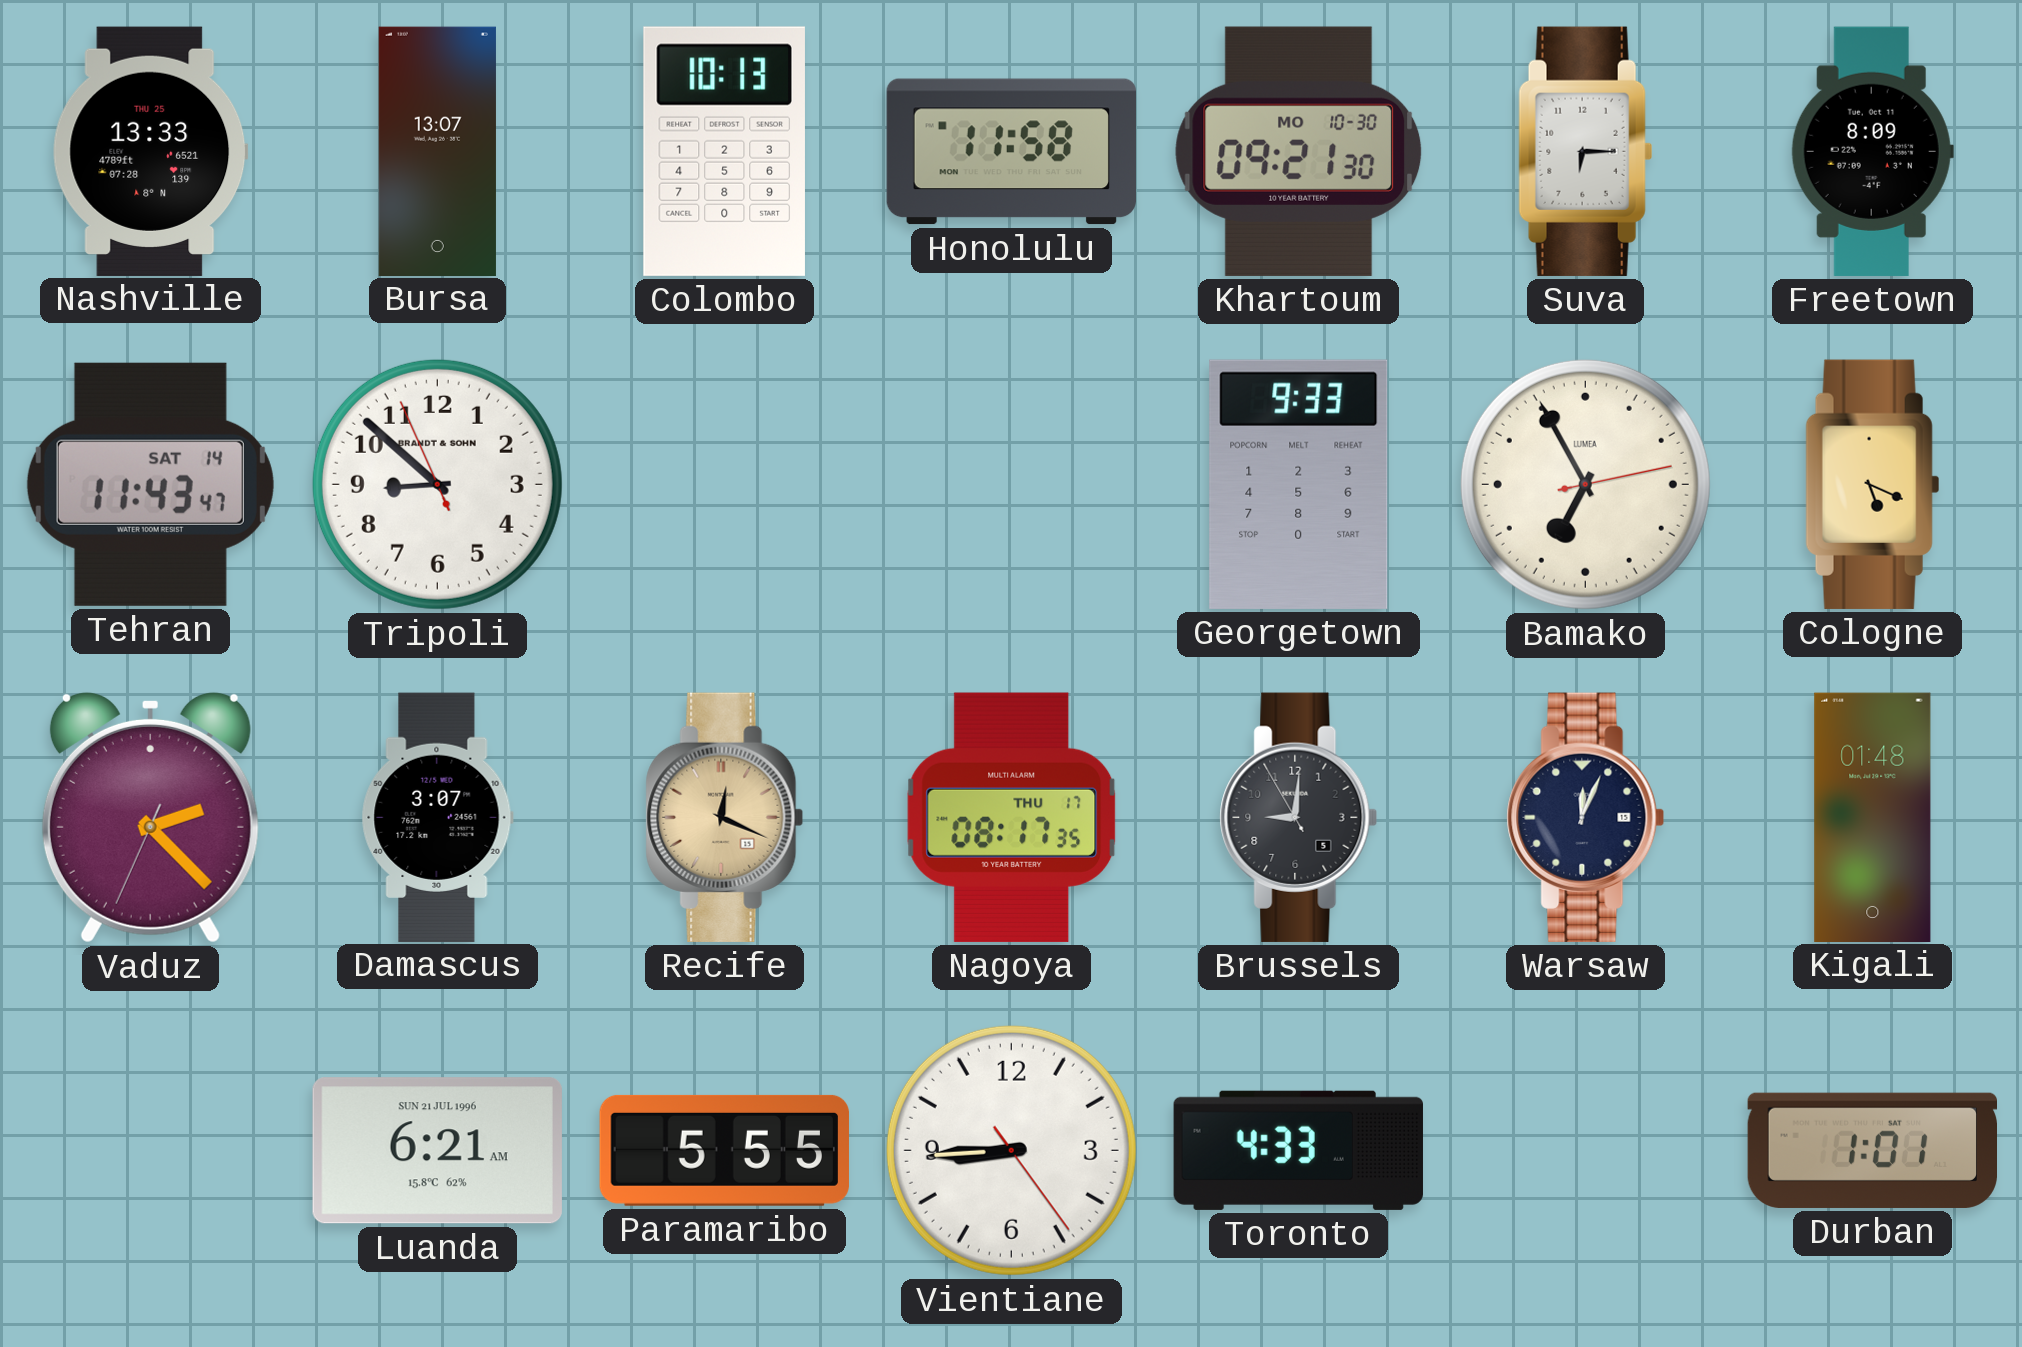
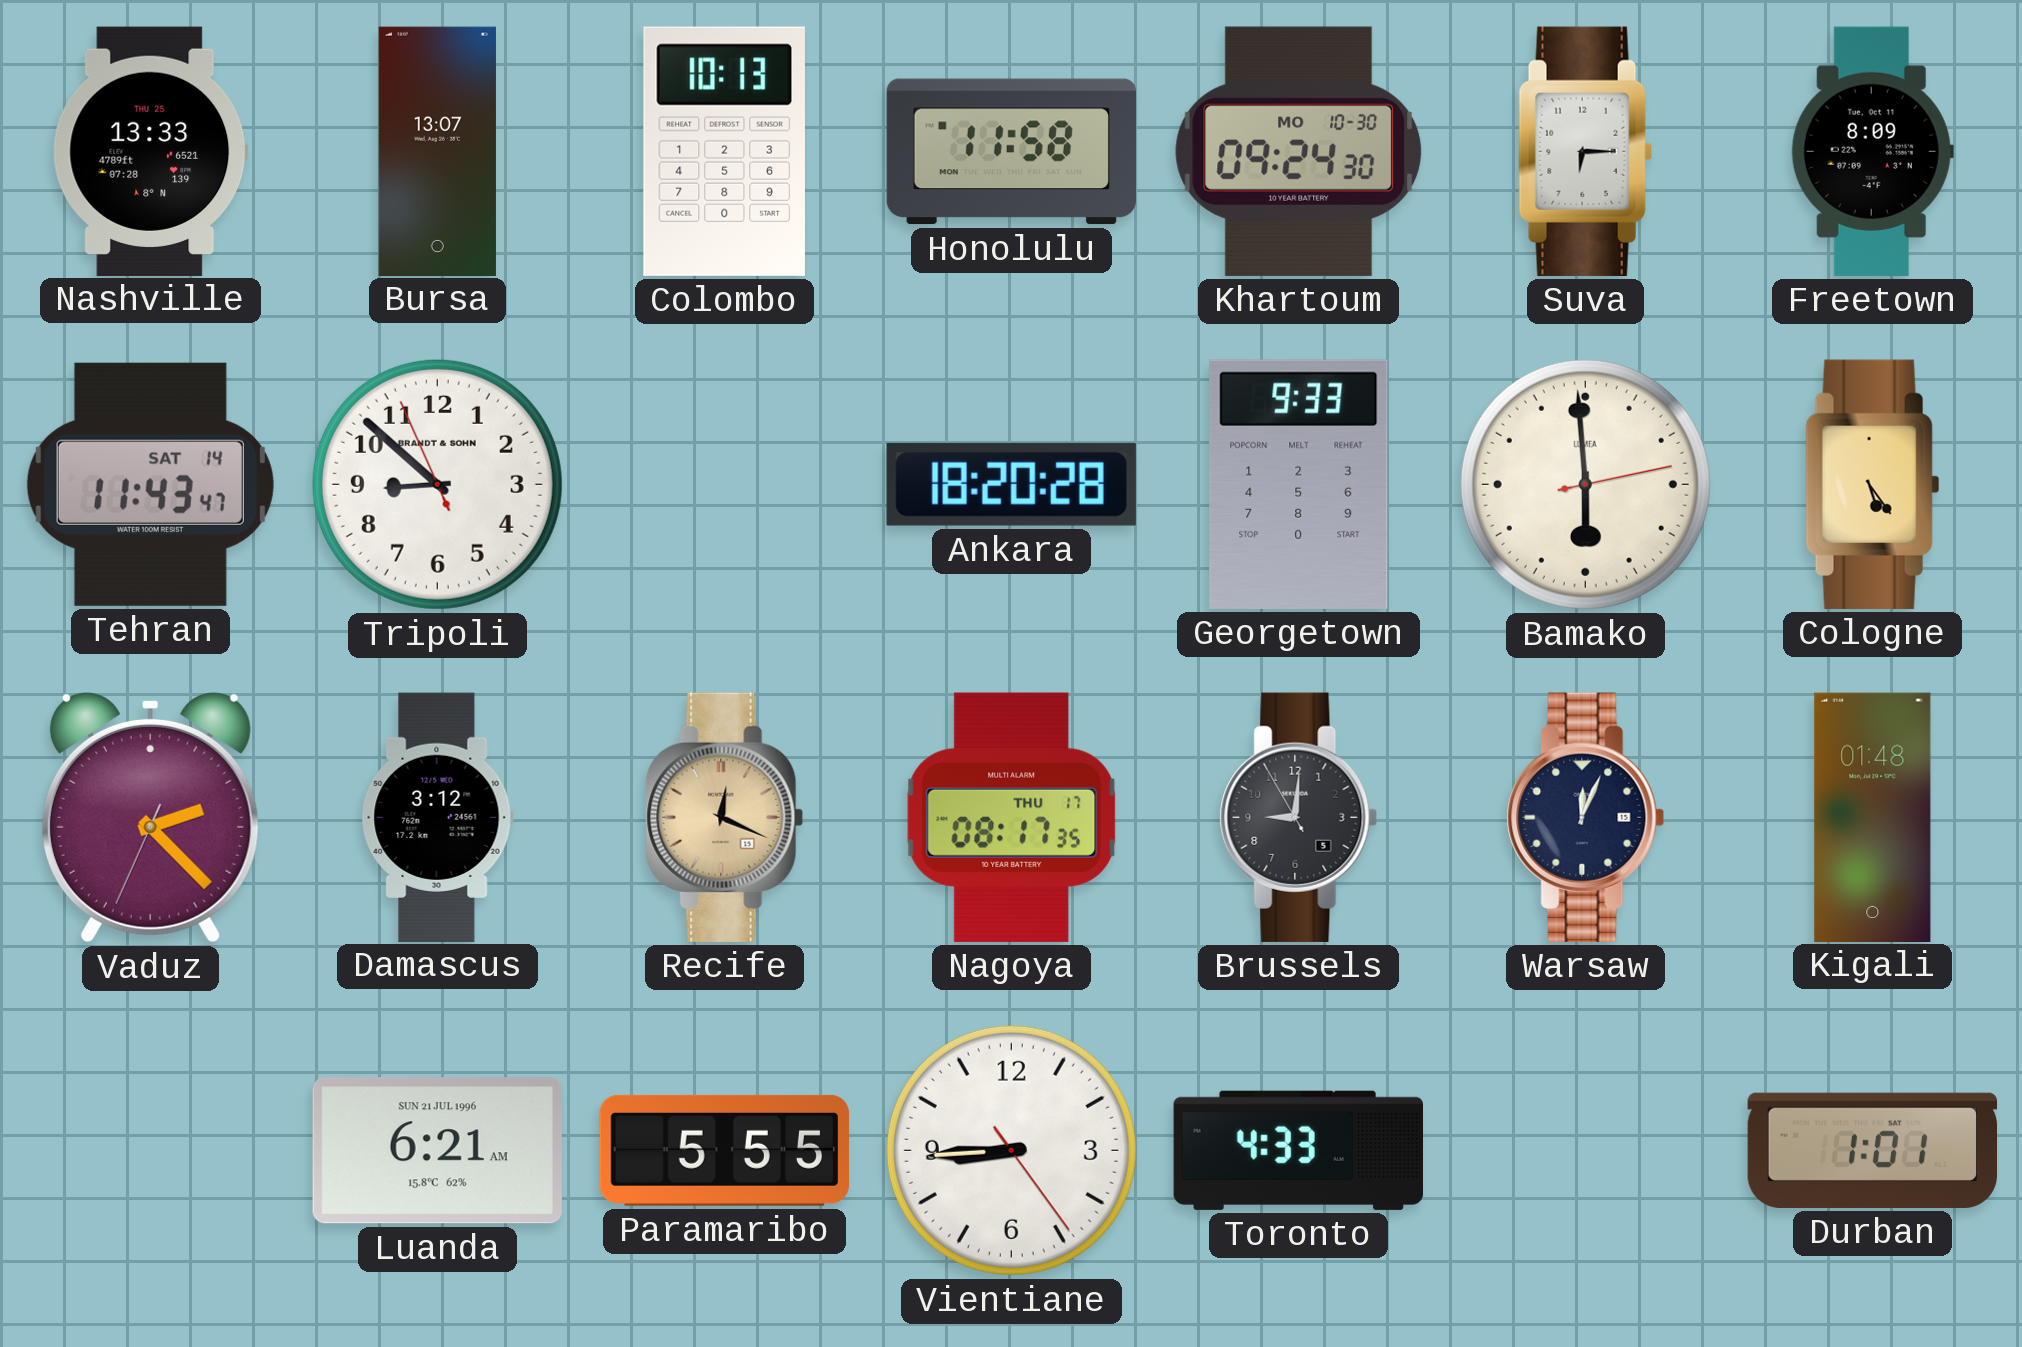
Khartoum: 09:21 -> 09:24 (1299, 151)
Ankara: none -> 18:20 (1011, 484)
Bamako: 6:55 -> 5:59 (1585, 484)
Cologne: 5:19 -> 5:24 (1873, 484)
Damascus: 3:07 -> 3:12 (437, 817)
